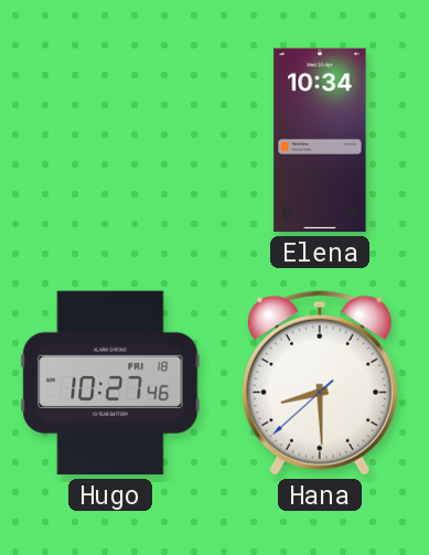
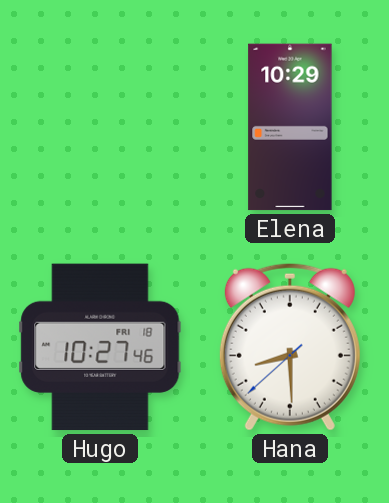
Elena: 10:34 -> 10:29 (290, 127)
